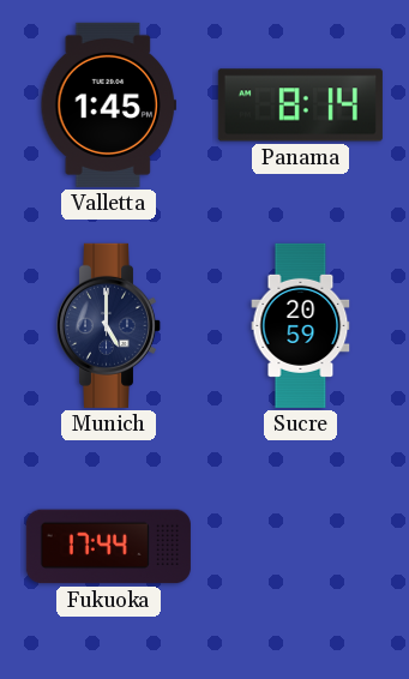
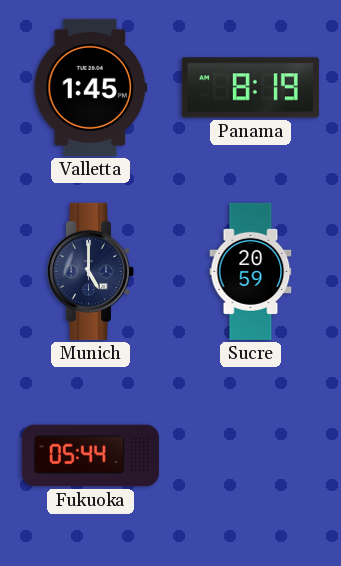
Panama: 8:14 -> 8:19 (250, 88)
Fukuoka: 17:44 -> 05:44 (90, 456)
